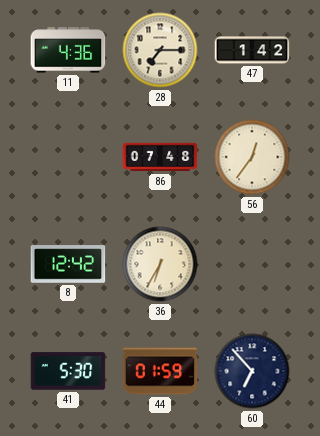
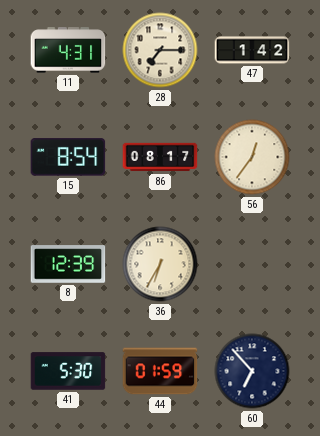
11: 4:36 -> 4:31 (68, 50)
15: none -> 8:54 (68, 157)
86: 07:48 -> 08:17 (160, 157)
8: 12:42 -> 12:39 (68, 264)
